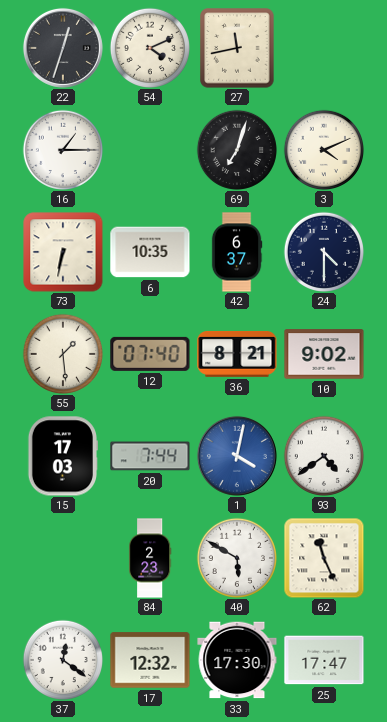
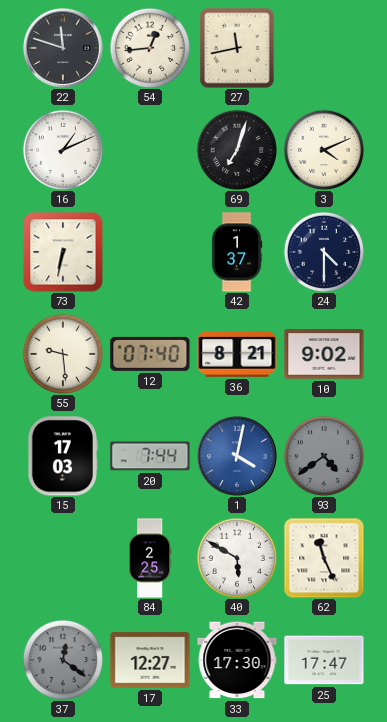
22: 12:33 -> 11:48 (63, 48)
54: 4:11 -> 12:44 (149, 47)
16: 1:15 -> 1:11 (62, 149)
6: 10:35 -> none (150, 252)
42: 6:37 -> 1:37 (237, 252)
55: 1:29 -> 9:29 (62, 353)
93 dial: white -> grey (323, 455)
84: 2:23 -> 2:25 (151, 558)
37 dial: white -> grey (62, 659)
17: 12:32 -> 12:27 (150, 660)
